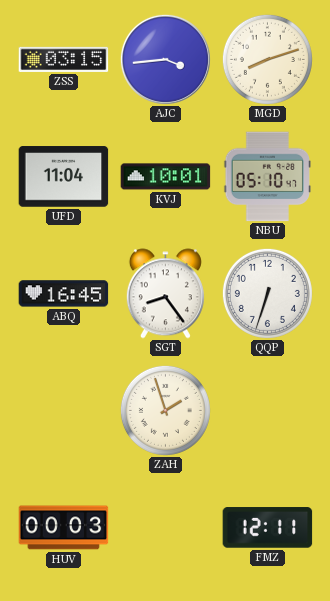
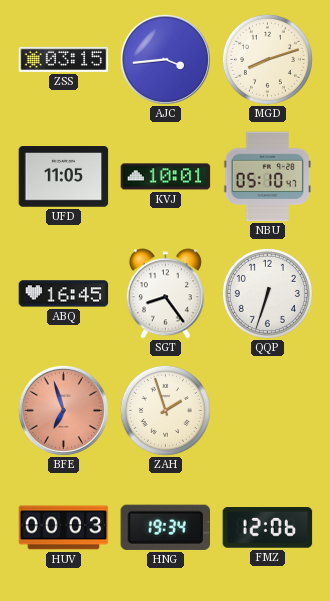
UFD: 11:04 -> 11:05 (64, 177)
BFE: none -> 6:57 (63, 410)
HNG: none -> 19:34 (166, 527)
FMZ: 12:11 -> 12:06 (268, 528)
